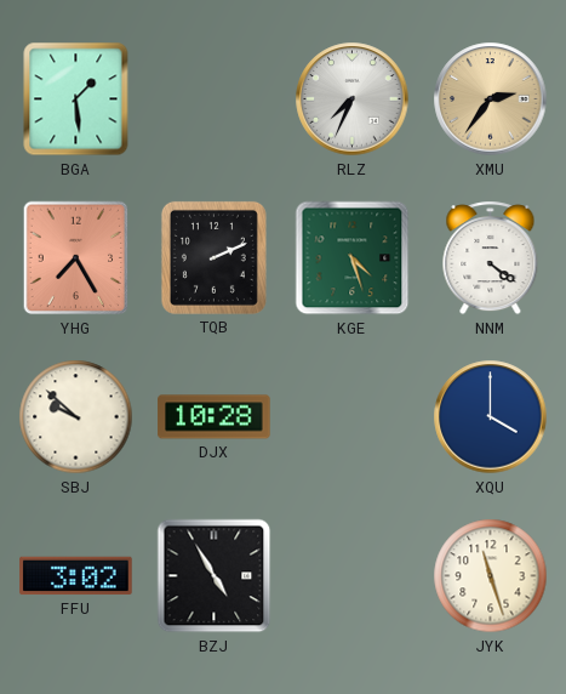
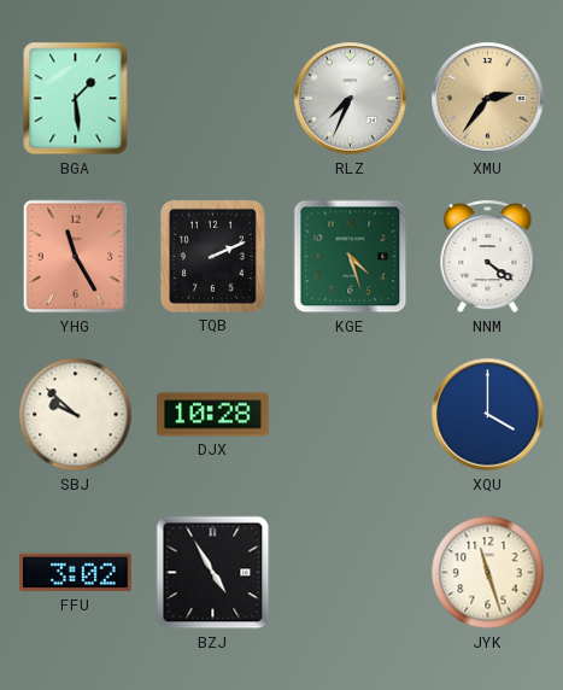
YHG: 7:25 -> 11:25 (76, 257)
